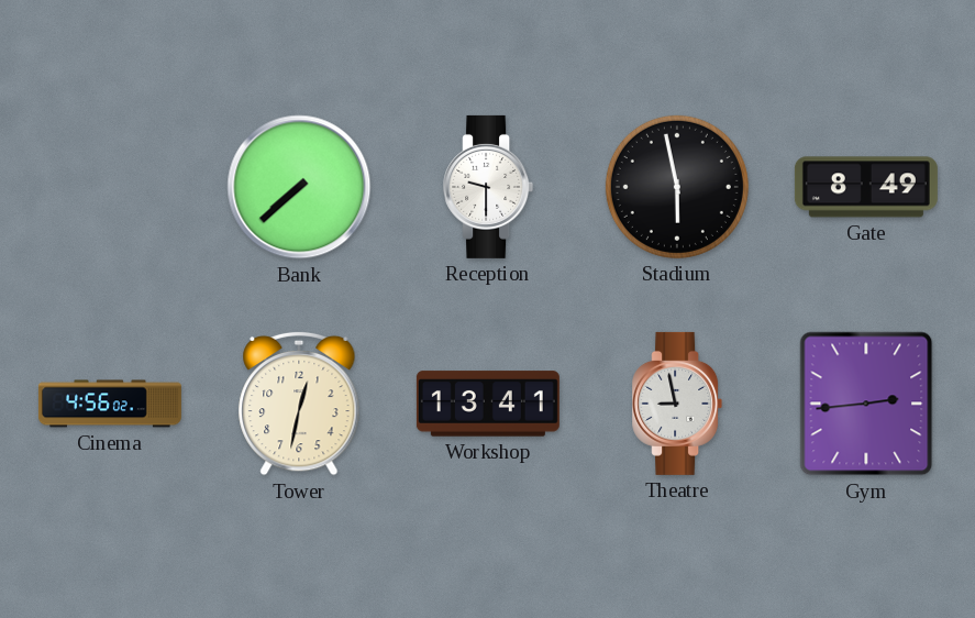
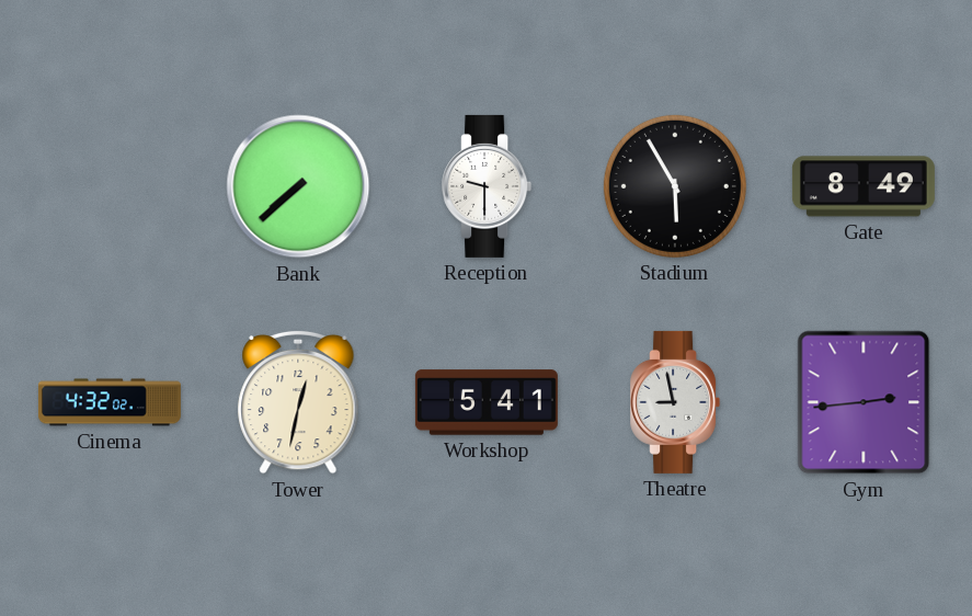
Stadium: 5:58 -> 5:55 (675, 186)
Cinema: 4:56 -> 4:32 (110, 402)
Workshop: 13:41 -> 5:41 (487, 402)
